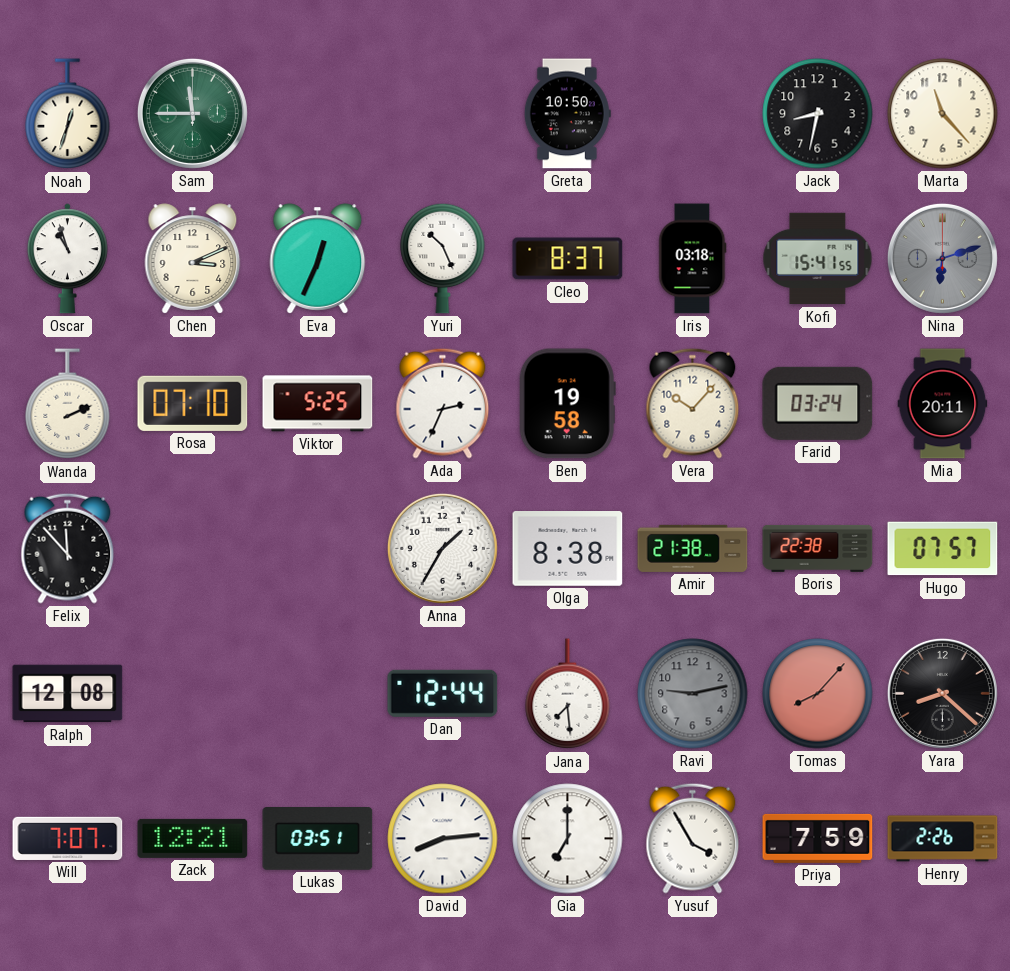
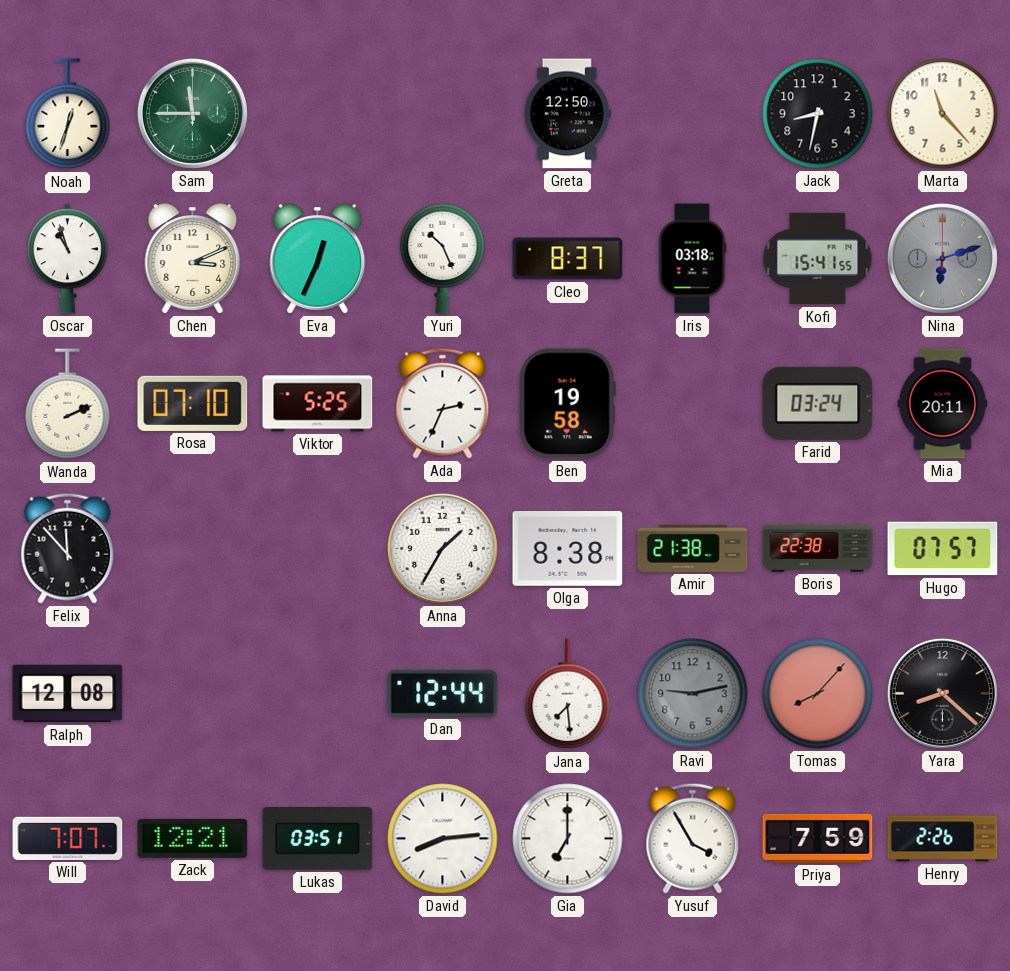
Greta: 10:50 -> 12:50 (567, 114)
Vera: 10:07 -> none (693, 403)
